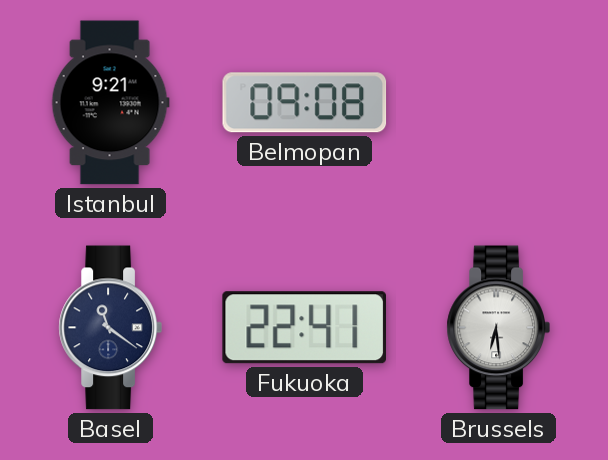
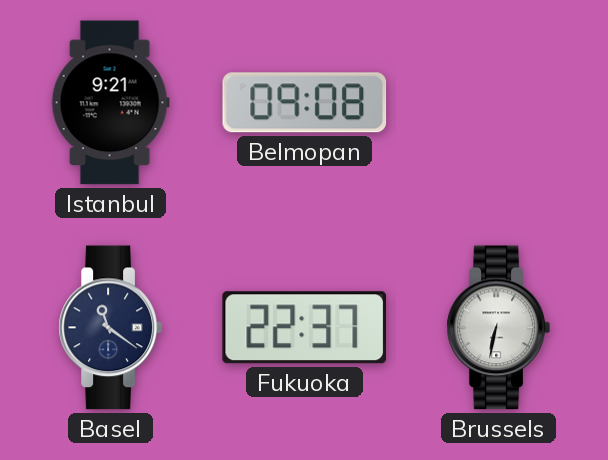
Fukuoka: 22:41 -> 22:37 (304, 328)
Brussels: 6:29 -> 6:32 (498, 328)
